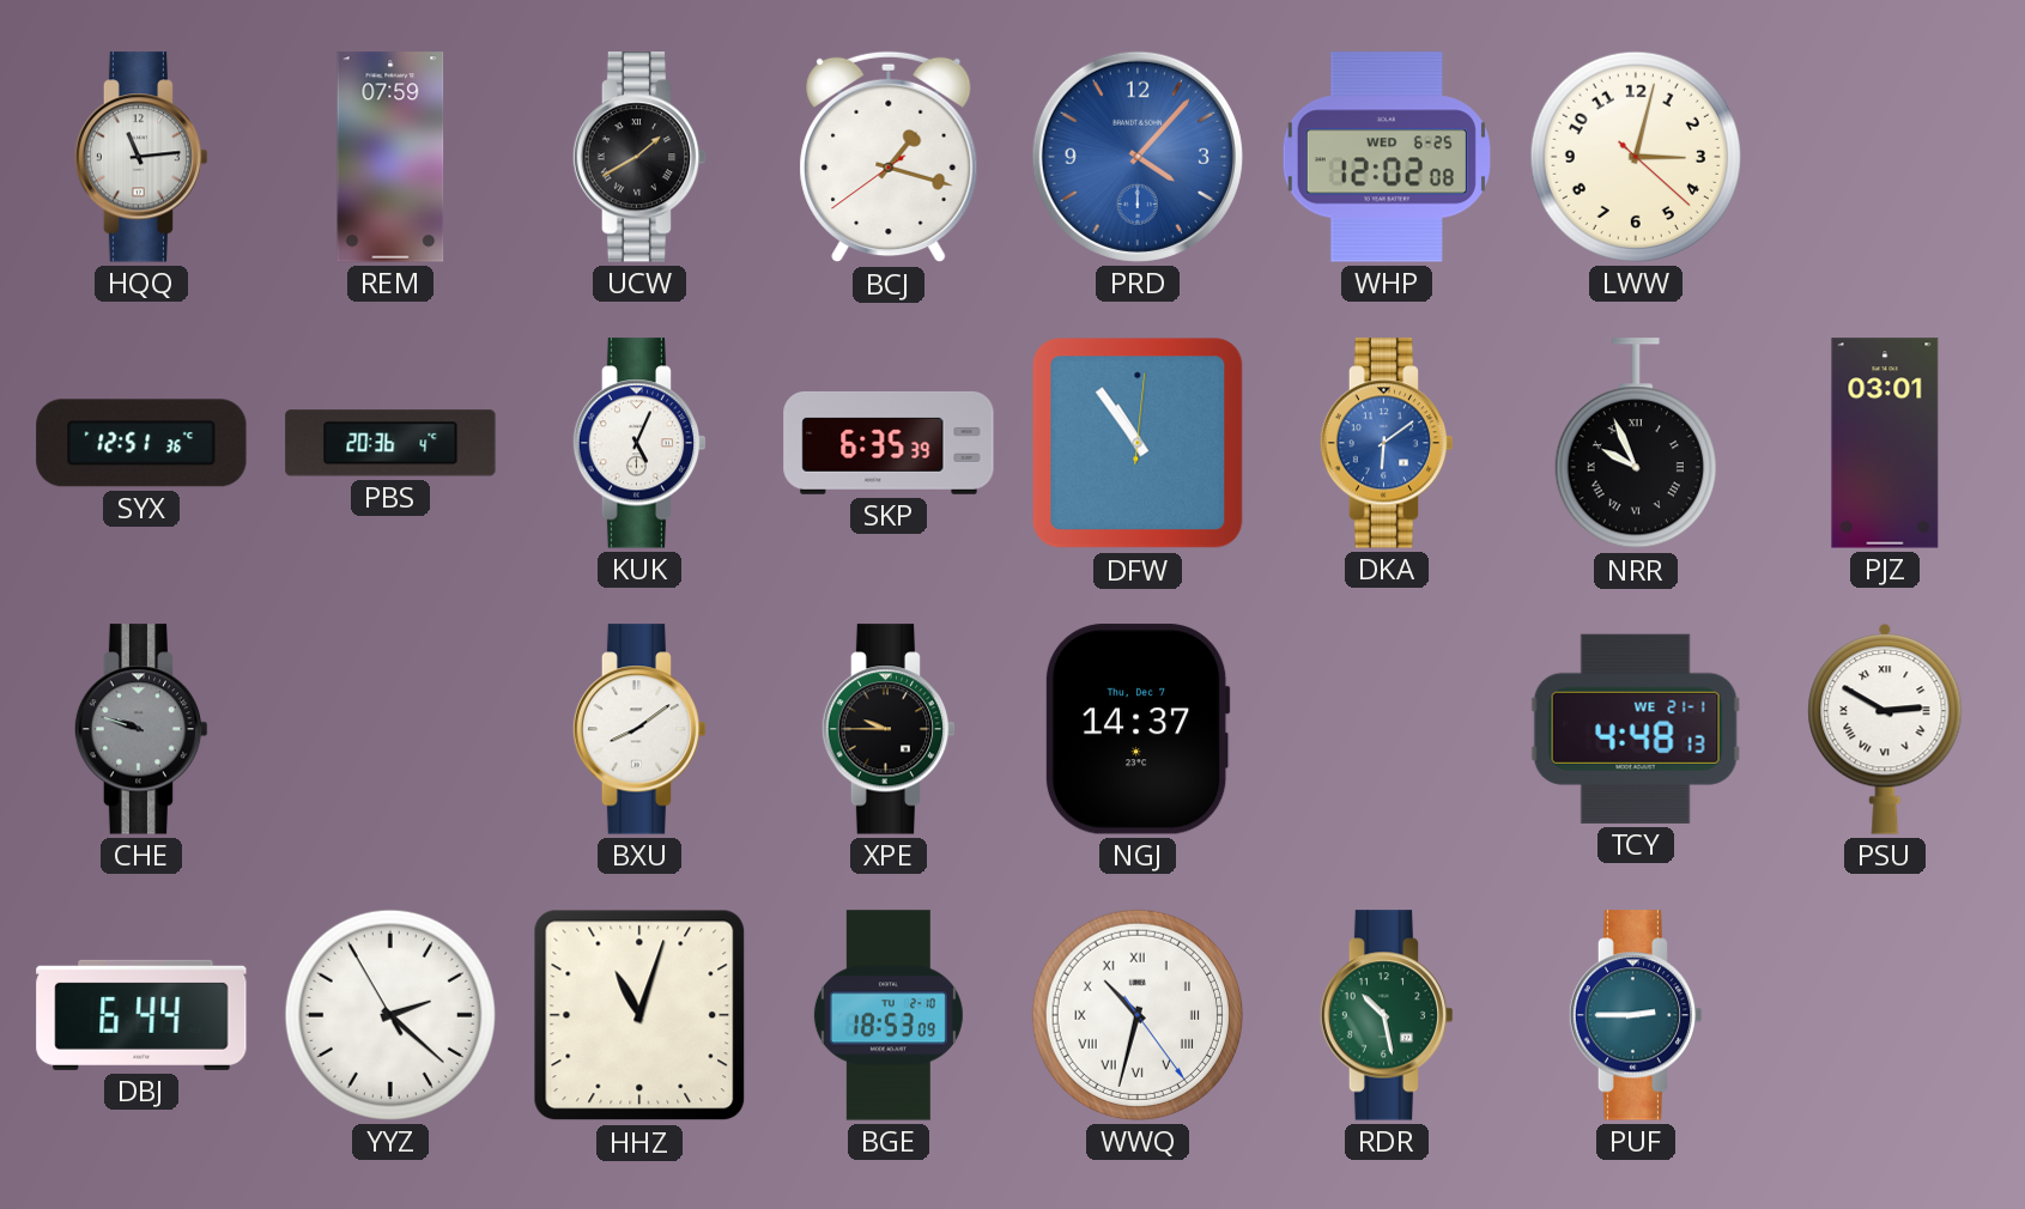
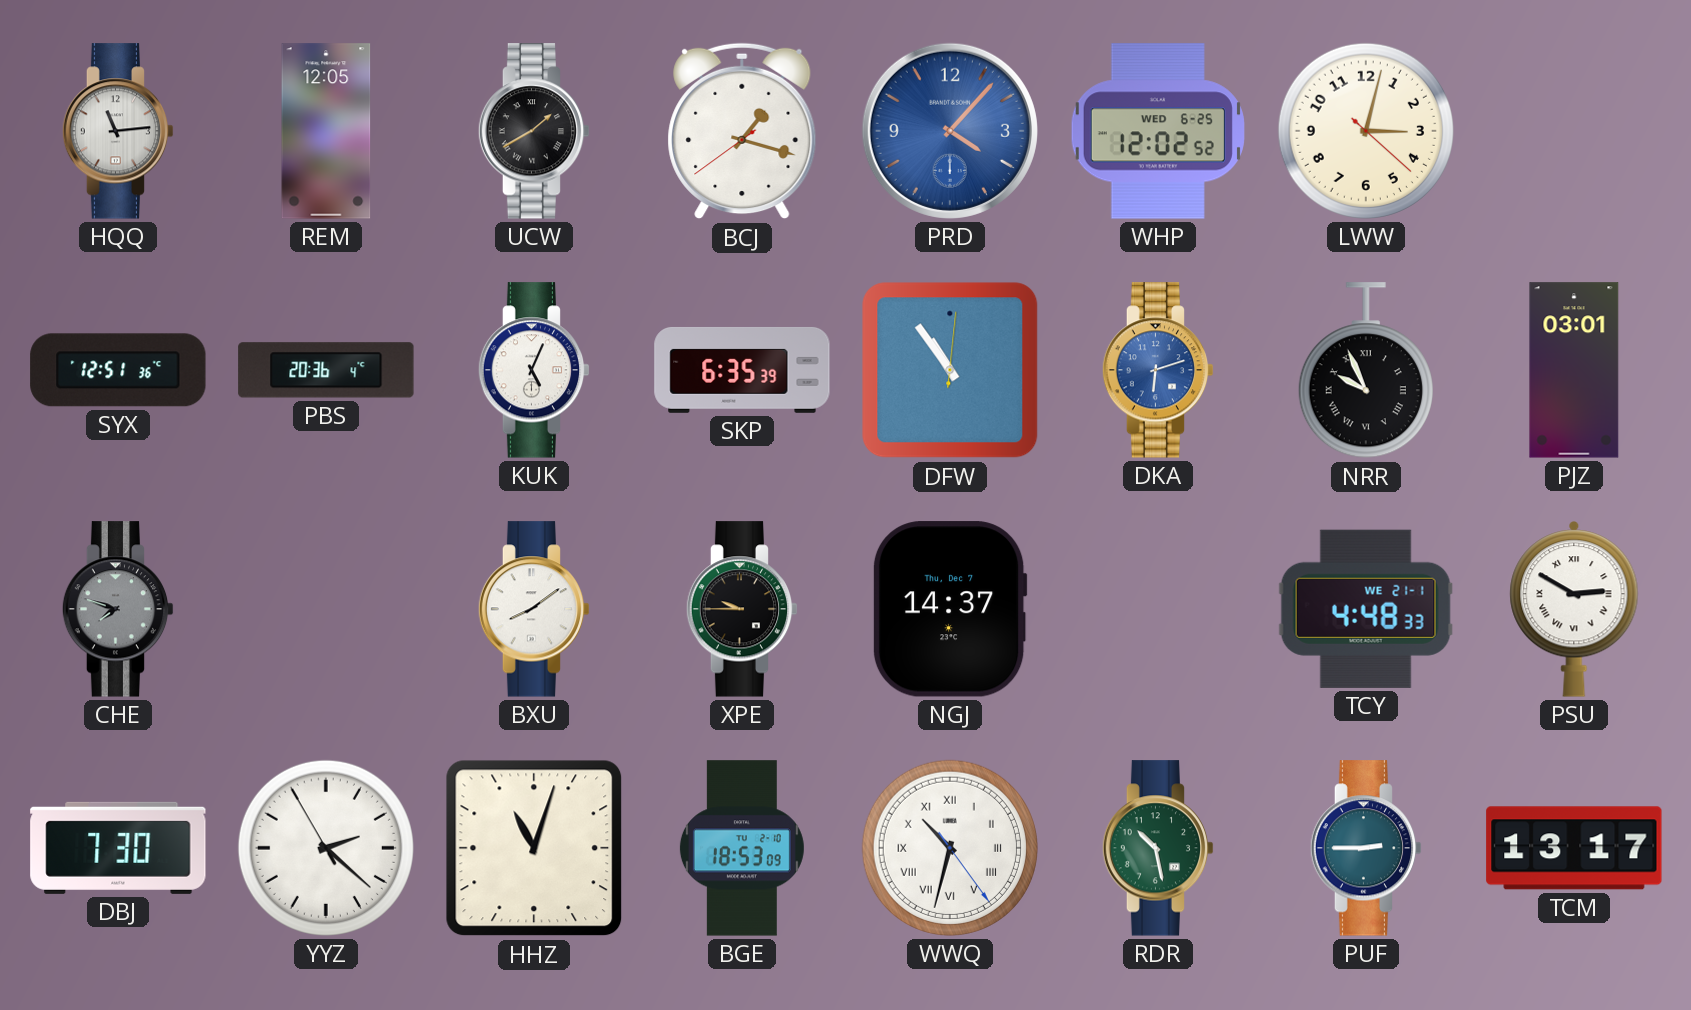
REM: 07:59 -> 12:05 (326, 131)
WHP: 12:02:08 -> 12:02:52 (1158, 131)
DKA: 6:09 -> 6:12 (1158, 370)
CHE: 9:48 -> 7:48 (118, 609)
TCY: 4:48:13 -> 4:48:33 (1366, 609)
DBJ: 6:44 -> 7:30 (118, 848)
TCM: none -> 13:17 (1574, 848)
